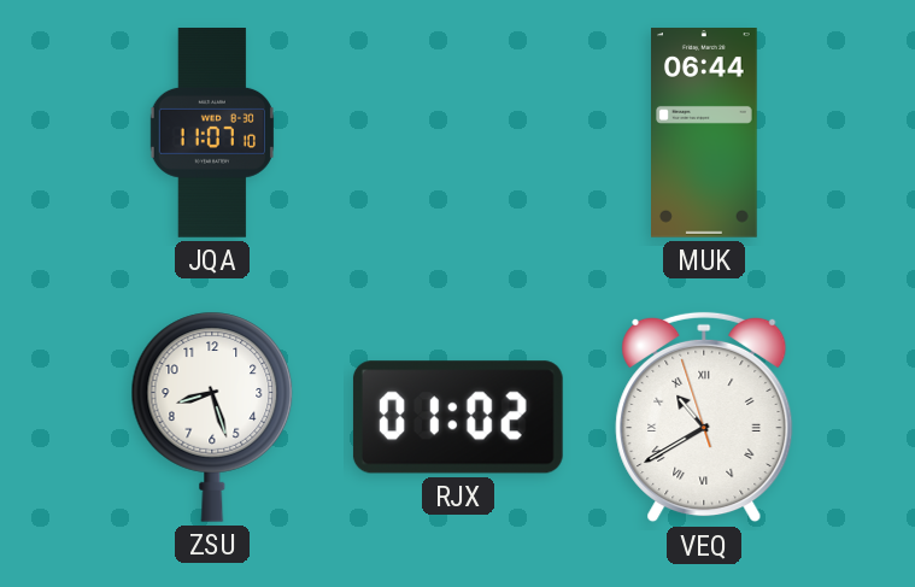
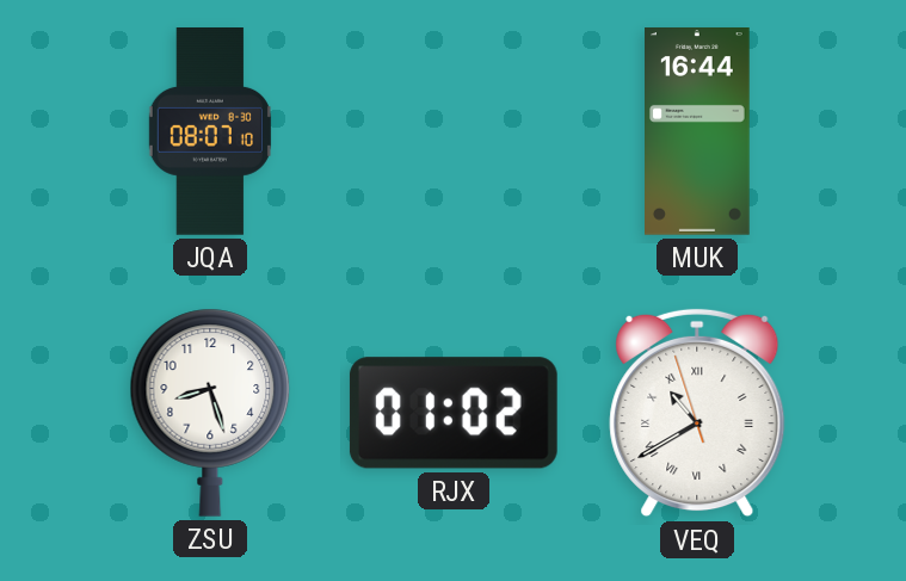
JQA: 11:07 -> 08:07 (210, 132)
MUK: 06:44 -> 16:44 (698, 132)
